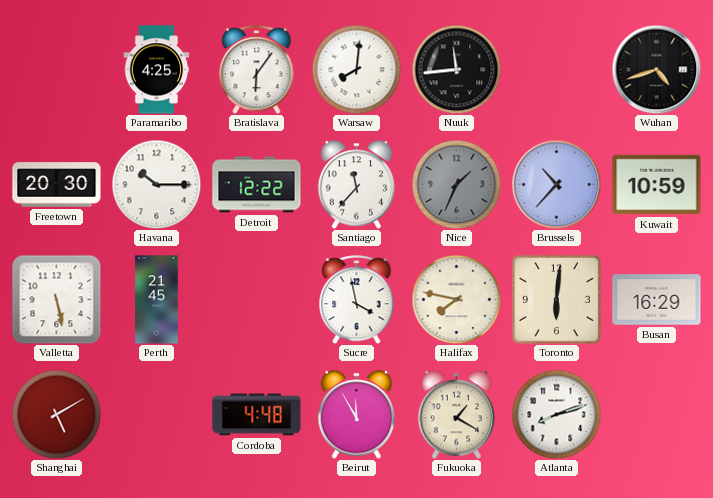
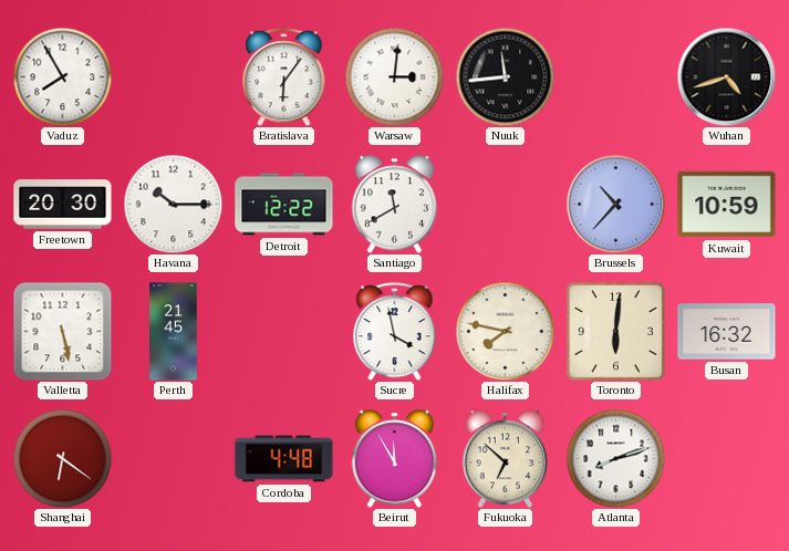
Vaduz: none -> 7:55 (62, 76)
Paramaribo: 4:25 -> none (157, 70)
Warsaw: 8:01 -> 3:01 (394, 76)
Santiago: 11:37 -> 11:40 (395, 205)
Nice: 1:34 -> none (456, 184)
Busan: 16:29 -> 16:32 (727, 332)
Shanghai: 5:10 -> 6:21 (62, 458)
Fukuoka: 1:20 -> 6:52 (506, 459)
